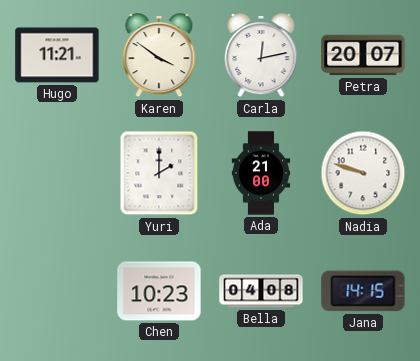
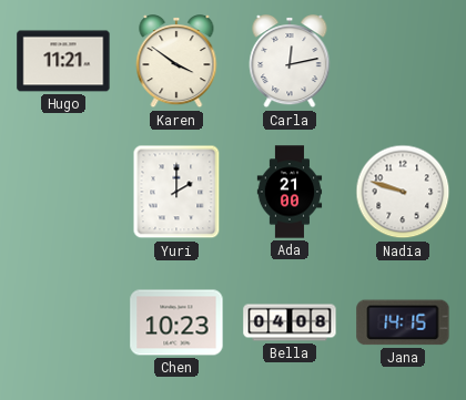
Petra: 20:07 -> none (363, 55)
